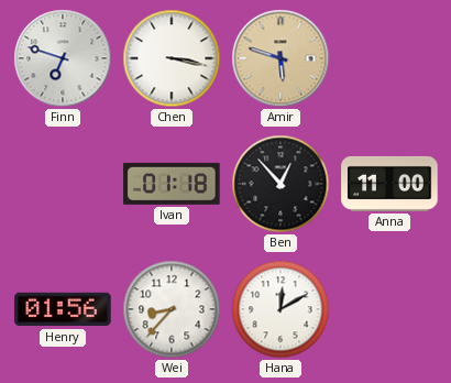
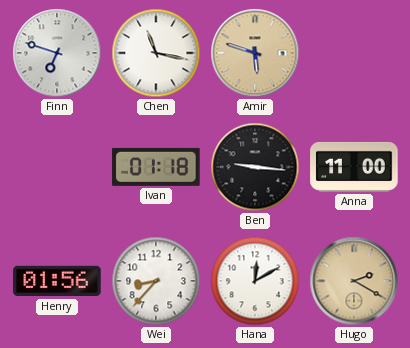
Chen: 3:17 -> 11:17 (156, 53)
Ben: 12:53 -> 9:16 (255, 167)
Hugo: none -> 2:20 (354, 281)
